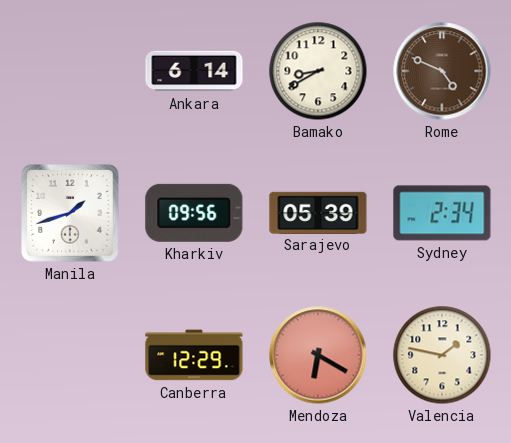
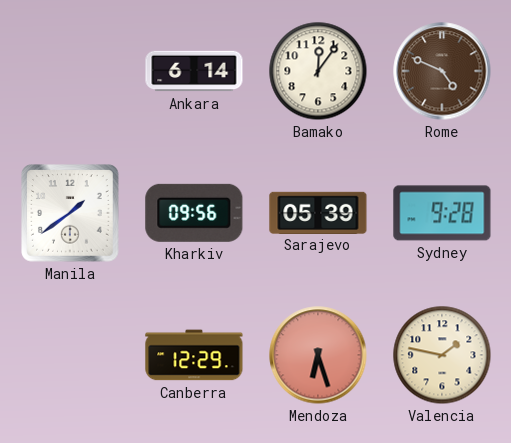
Bamako: 8:40 -> 12:06 (318, 71)
Manila: 1:42 -> 1:39 (70, 213)
Sydney: 2:34 -> 9:28 (442, 213)
Mendoza: 6:20 -> 6:27 (318, 355)
